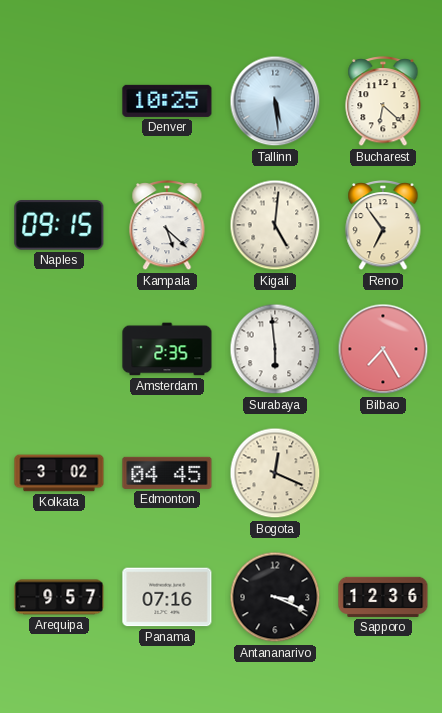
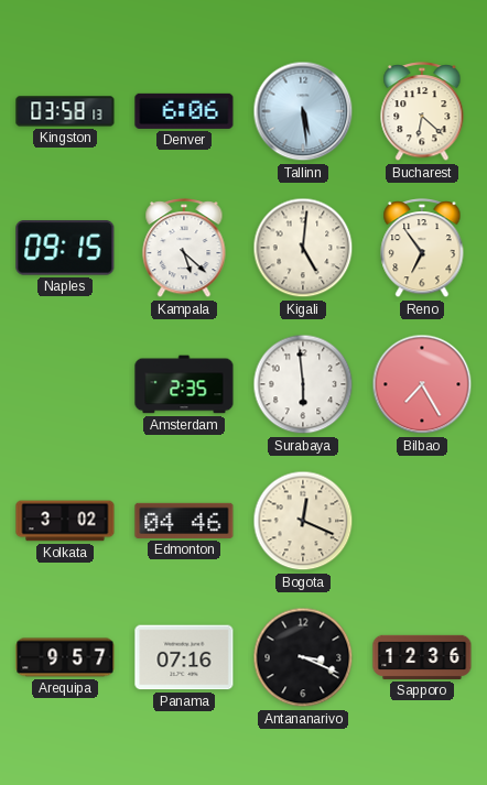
Kingston: none -> 03:58 (65, 111)
Denver: 10:25 -> 6:06 (184, 111)
Edmonton: 04:45 -> 04:46 (184, 521)
